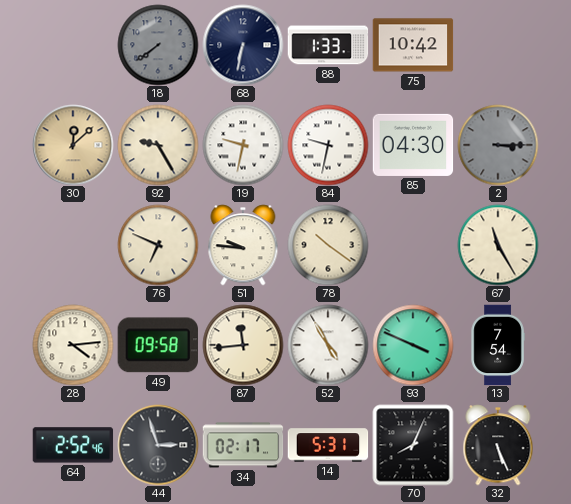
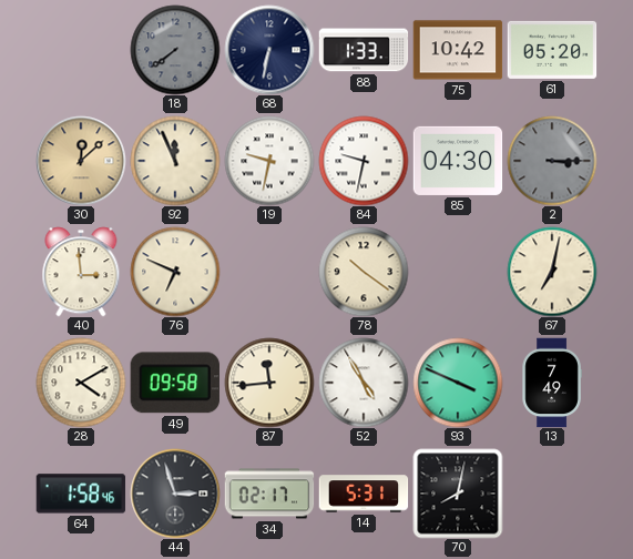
61: none -> 05:20 (552, 50)
92: 9:25 -> 11:56 (175, 161)
40: none -> 2:59 (81, 272)
51: 9:46 -> none (243, 245)
67: 11:25 -> 7:02 (552, 272)
28: 4:14 -> 4:10 (81, 383)
13: 7:54 -> 7:49 (552, 383)
64: 2:52 -> 1:58 (81, 494)
70: 8:04 -> 8:02 (458, 494)
32: 5:26 -> none (498, 445)
